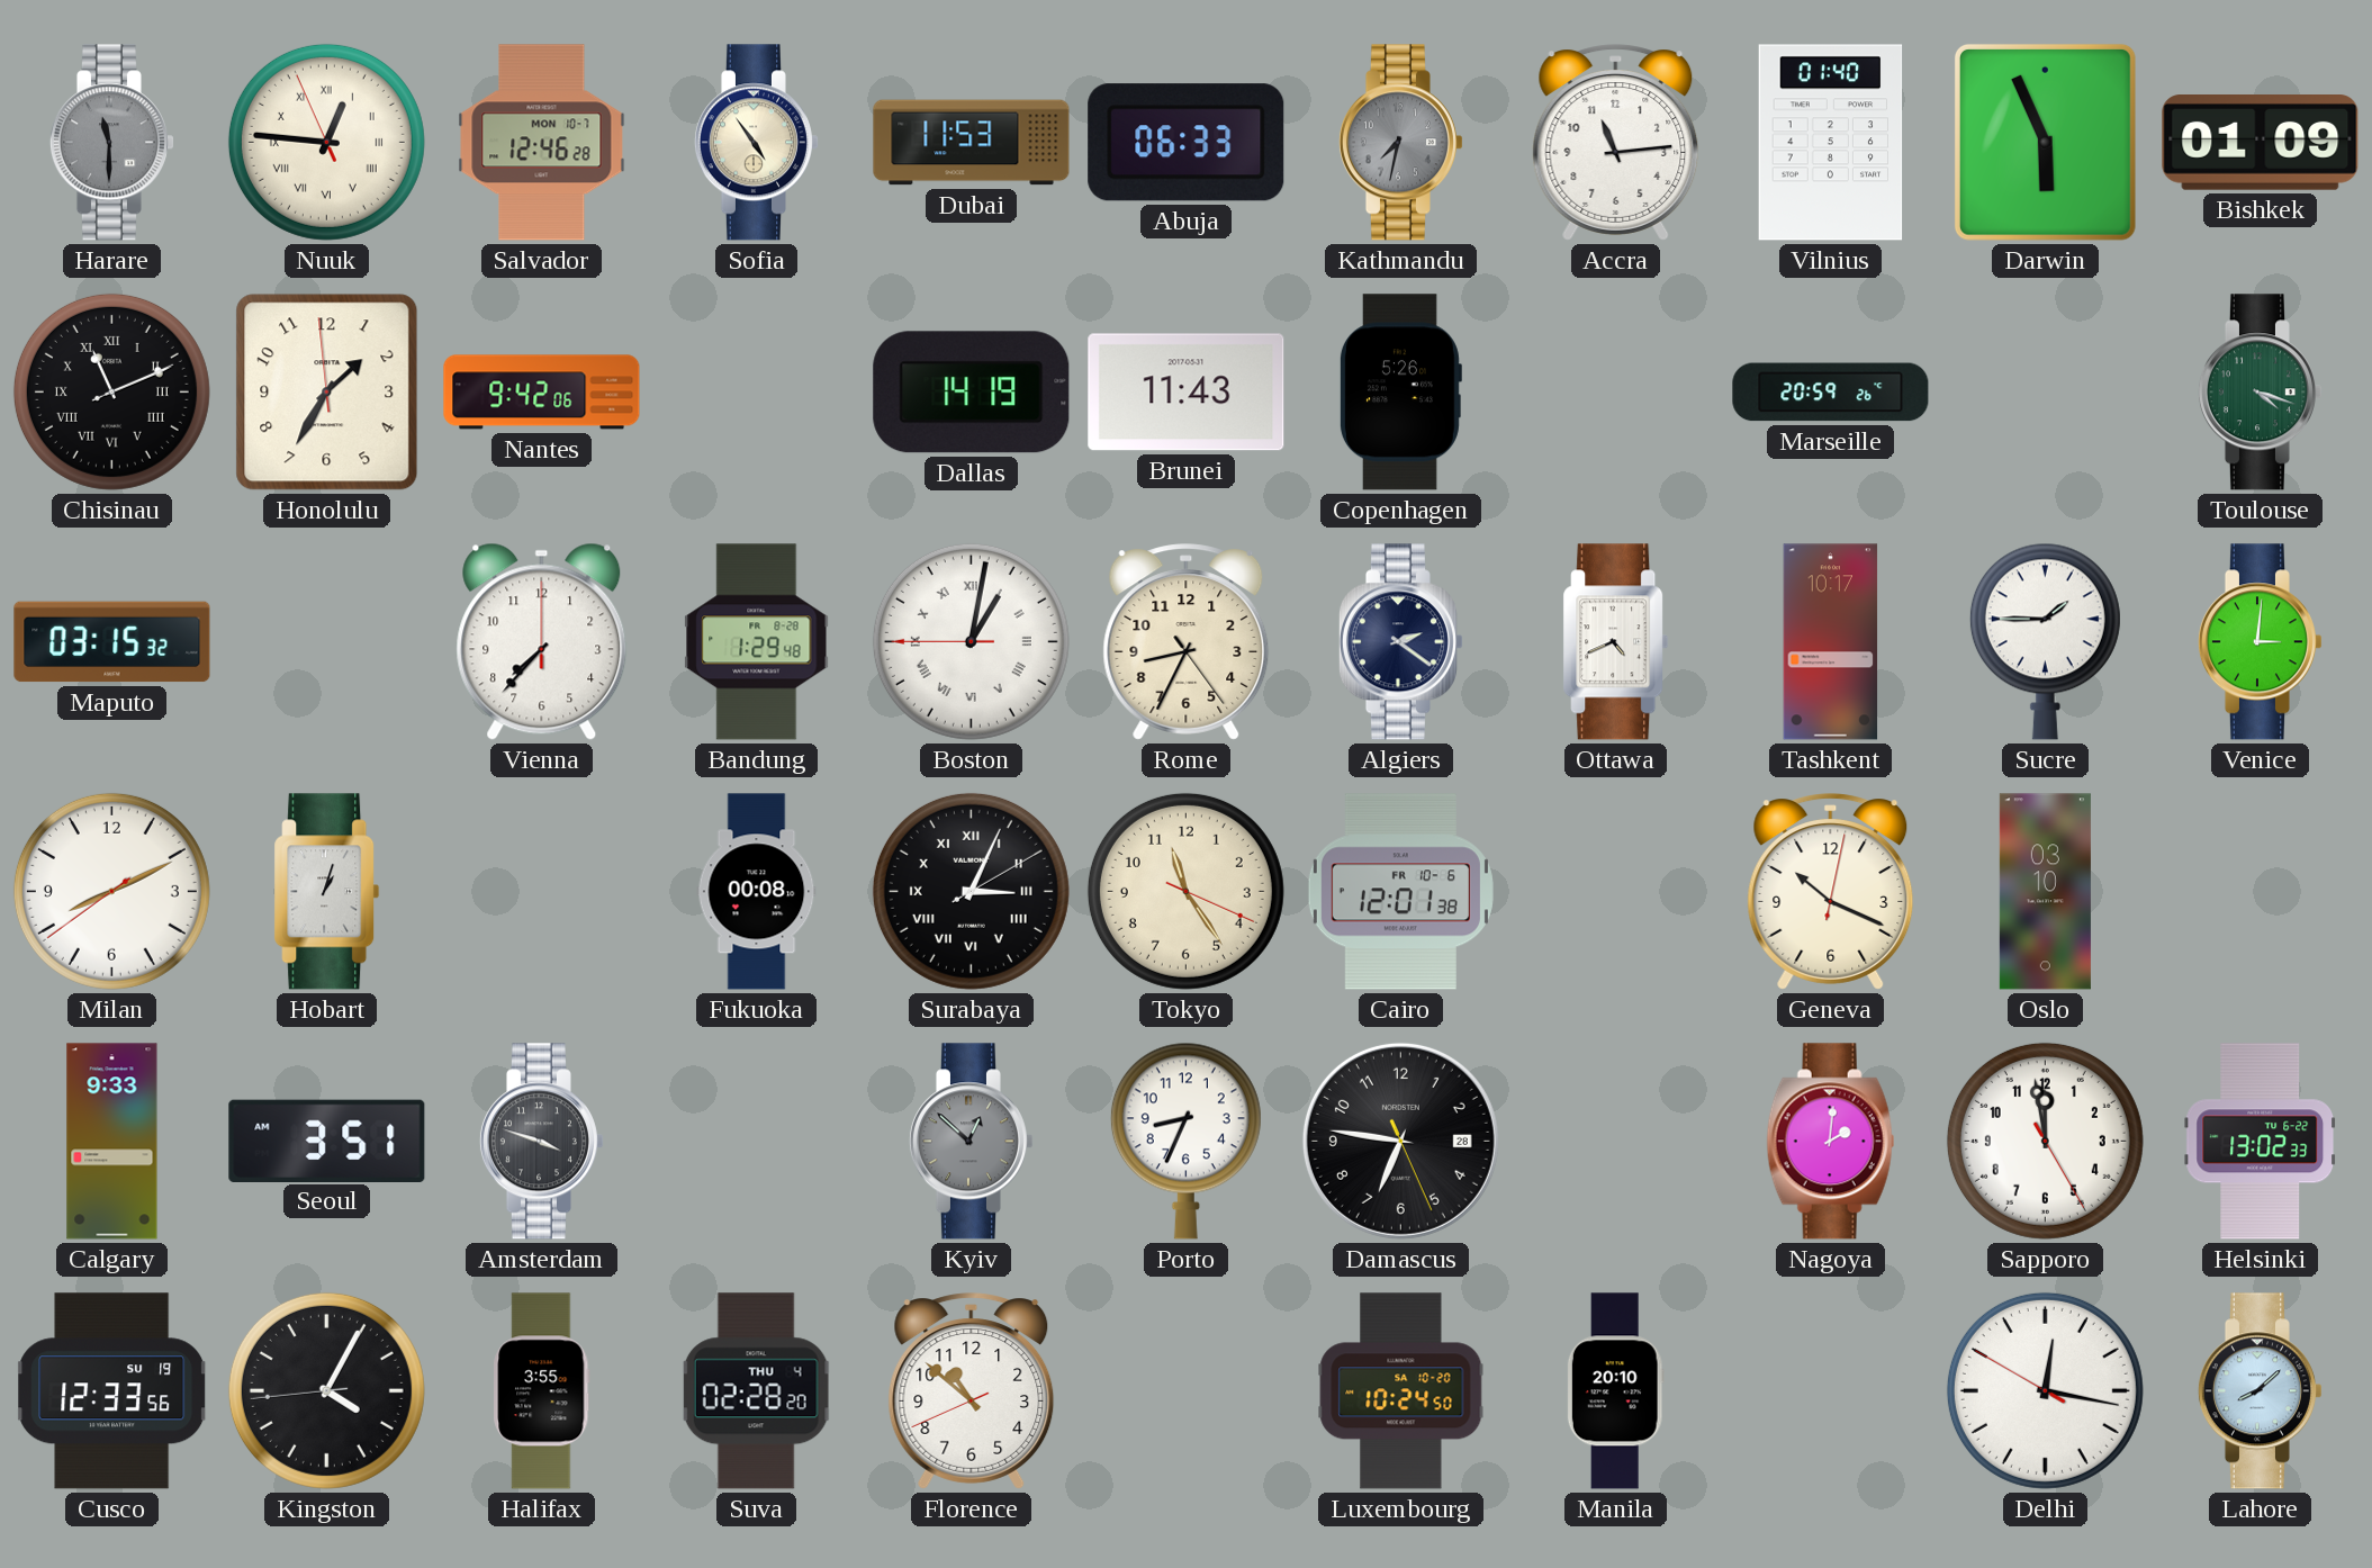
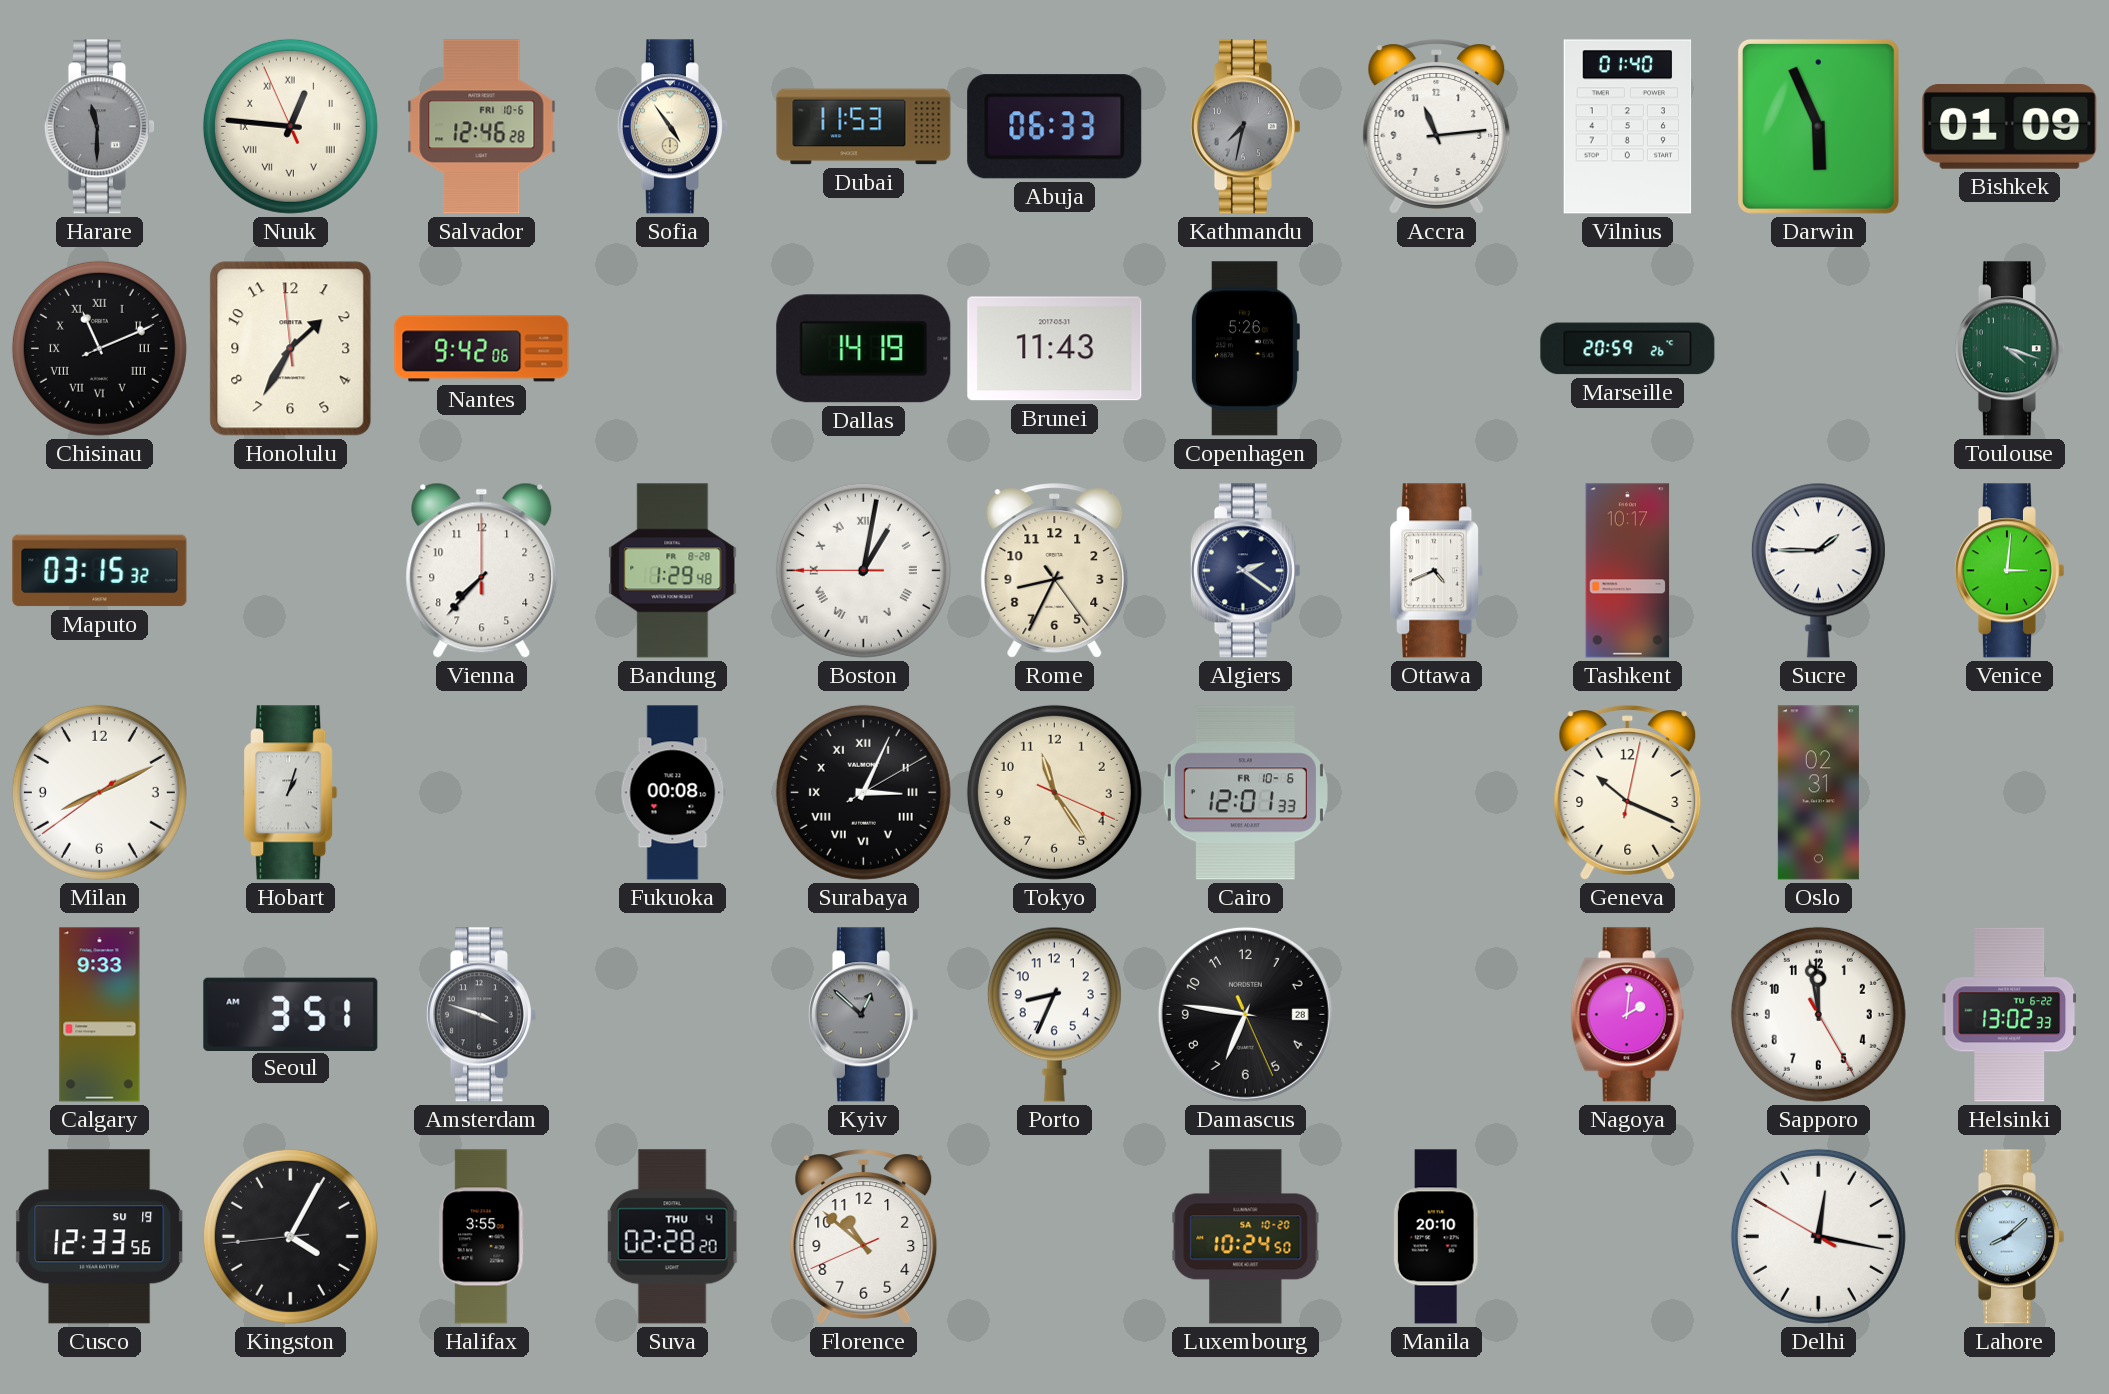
Salvador date: MON 10-7 -> FRI 10-6 (482, 127)
Cairo: 12:01:38 -> 12:01:33 (1245, 793)
Oslo: 03:10 -> 02:31 (1818, 793)
